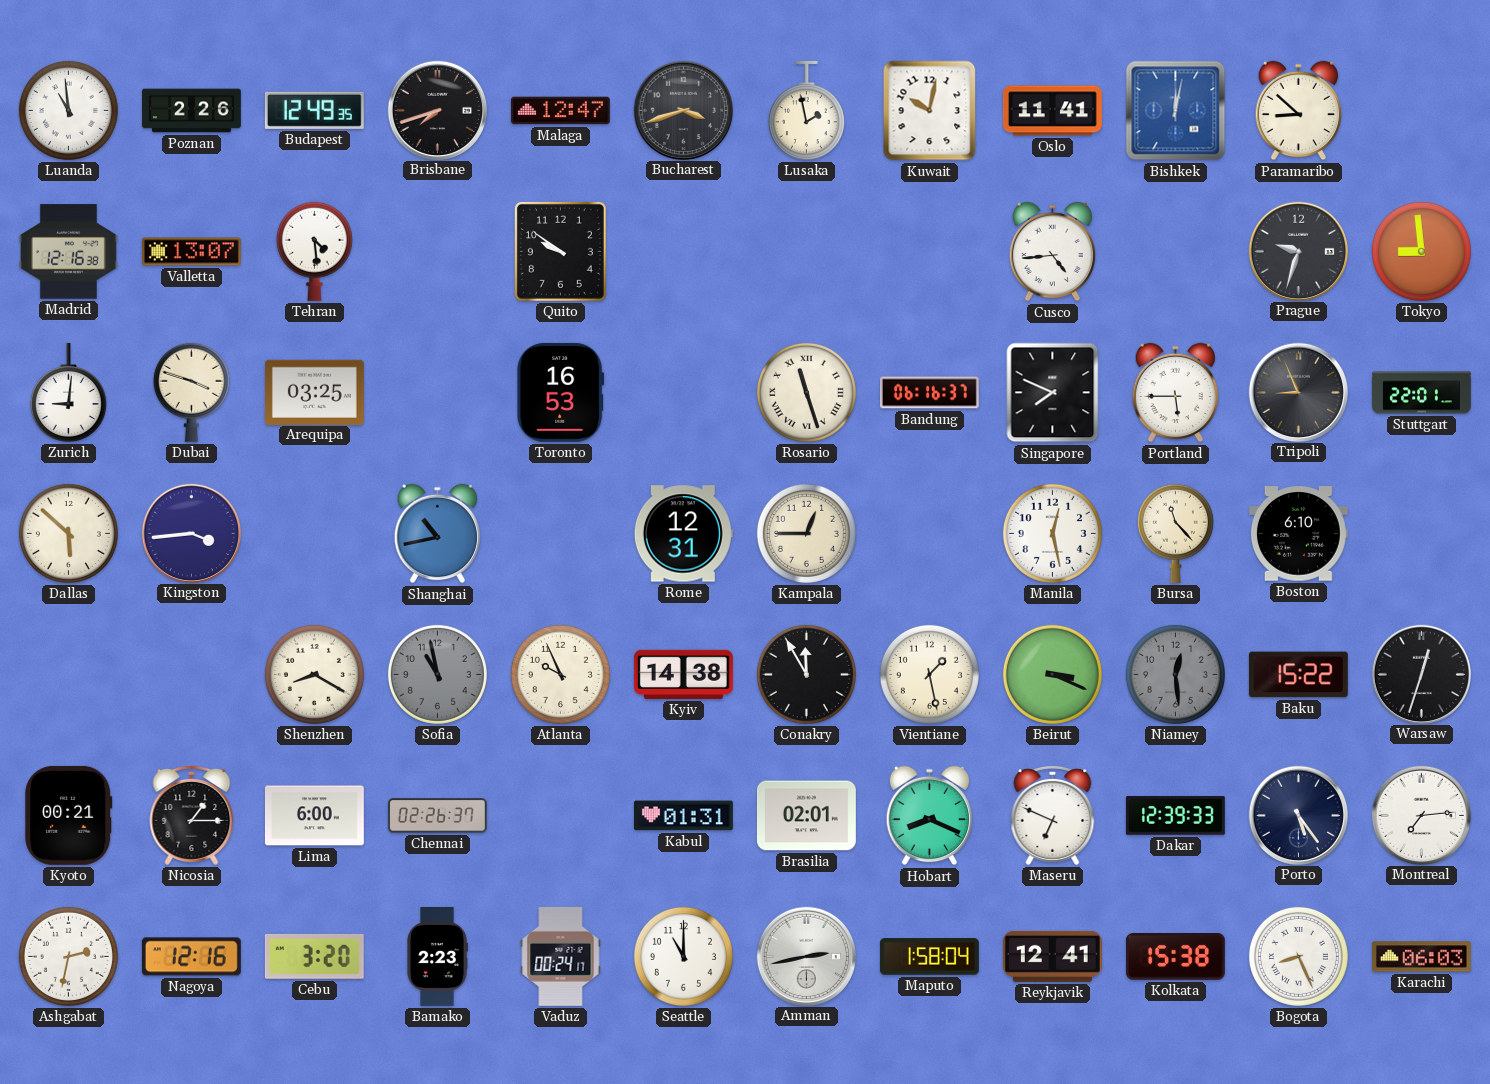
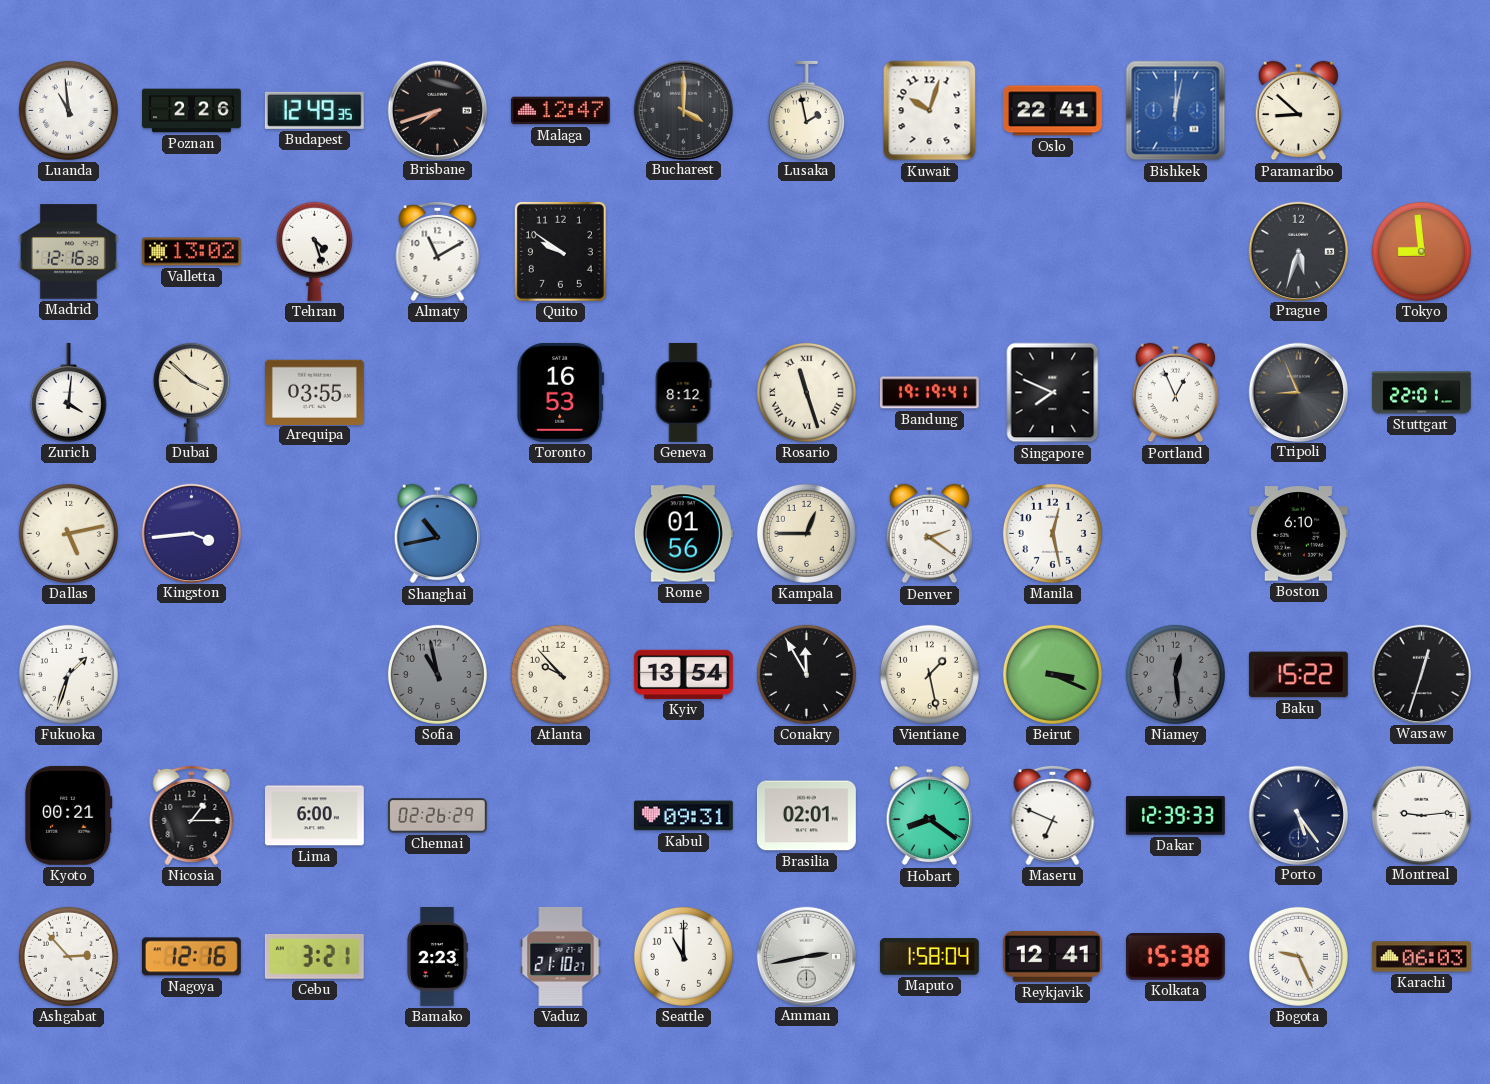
Bucharest: 3:42 -> 4:00 (683, 110)
Kuwait: 10:02 -> 10:03 (930, 111)
Oslo: 11:41 -> 22:41 (1052, 111)
Valletta: 13:07 -> 13:02 (191, 252)
Tehran: 4:29 -> 4:27 (314, 251)
Almaty: none -> 11:10 (438, 251)
Cusco: 4:44 -> none (1053, 252)
Prague: 9:33 -> 5:33 (1298, 251)
Zurich: 9:01 -> 4:01 (68, 392)
Dubai: 3:48 -> 3:52 (191, 392)
Arequipa: 03:25 -> 03:55 (314, 392)
Geneva: none -> 8:12 (683, 392)
Bandung: 06:16 -> 19:19 (929, 393)
Portland: 5:45 -> 12:56 (1176, 393)
Dallas: 5:52 -> 5:13 (68, 533)
Rome: 12:31 -> 01:56 (683, 534)
Denver: none -> 2:21 (930, 534)
Bursa: 11:23 -> none (1175, 533)
Fukuoka: none -> 1:33 (68, 674)
Shenzhen: 8:20 -> none (314, 674)
Atlanta: 9:56 -> 9:53 (560, 674)
Kyiv: 14:38 -> 13:54 (683, 674)
Chennai: 02:26:37 -> 02:26:29 (437, 816)
Kabul: 01:31 -> 09:31 (683, 816)
Hobart: 8:19 -> 8:21 (930, 816)
Montreal: 7:14 -> 9:14 (1421, 815)
Ashgabat: 2:32 -> 2:53 (68, 956)
Cebu: 3:20 -> 3:21 (314, 956)
Vaduz: 00:24 -> 21:10 (561, 956)
Bogota: 8:26 -> 9:26 (1298, 956)
